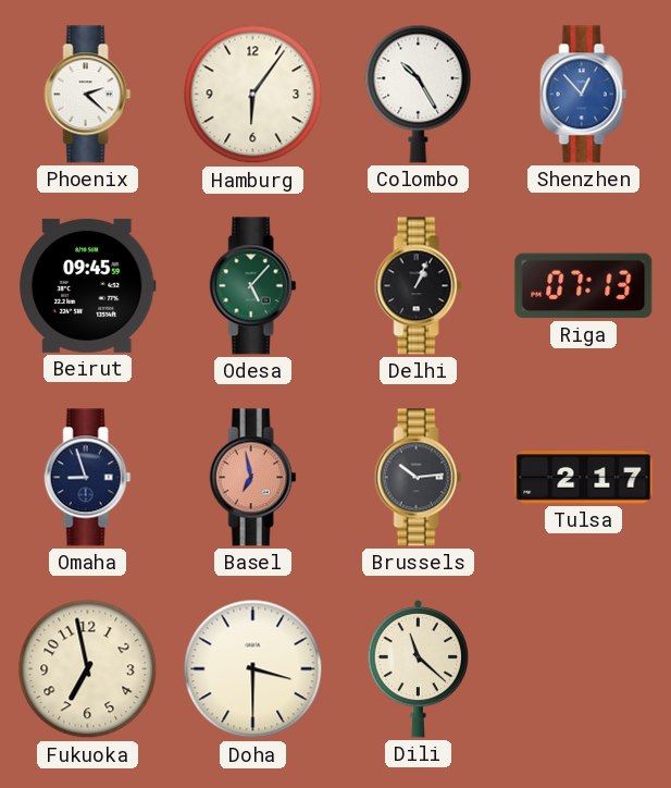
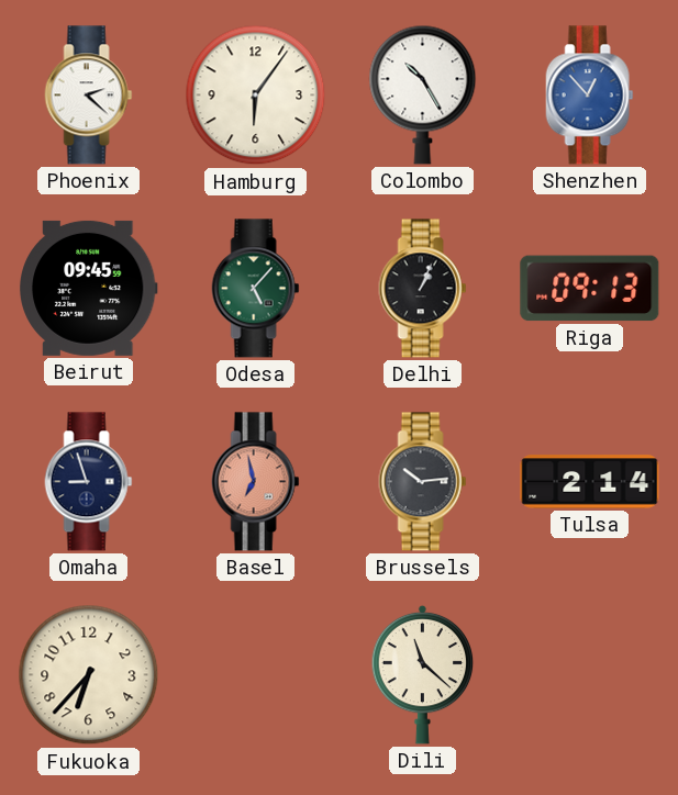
Riga: 07:13 -> 09:13 (590, 289)
Tulsa: 2:17 -> 2:14 (590, 482)
Fukuoka: 6:58 -> 6:37 (89, 675)
Doha: 3:30 -> none (253, 669)
